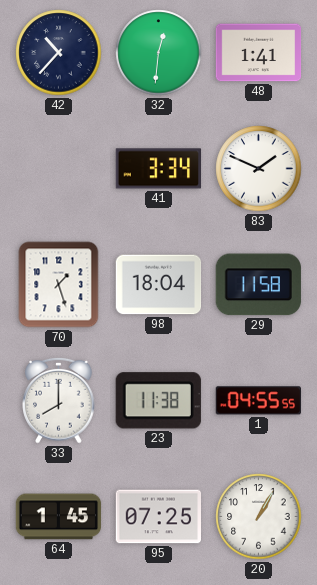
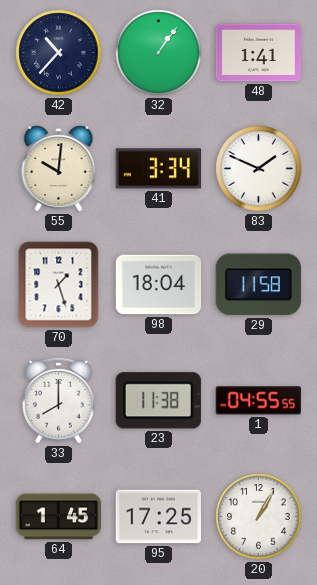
32: 12:31 -> 1:06 (159, 53)
55: none -> 10:01 (59, 169)
95: 07:25 -> 17:25 (158, 517)
